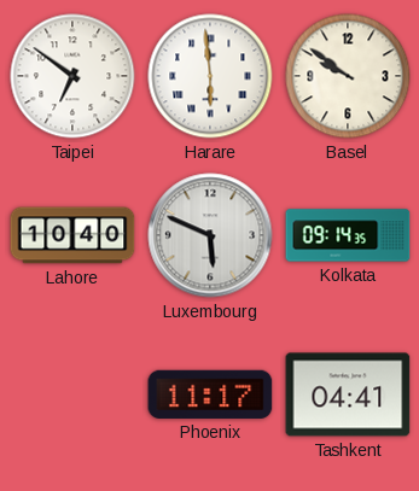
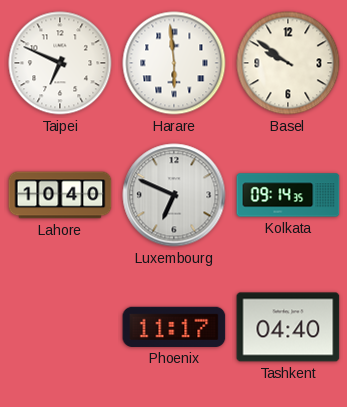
Taipei: 6:51 -> 6:49 (60, 63)
Luxembourg: 5:49 -> 6:49 (174, 195)
Tashkent: 04:41 -> 04:40 (288, 327)
